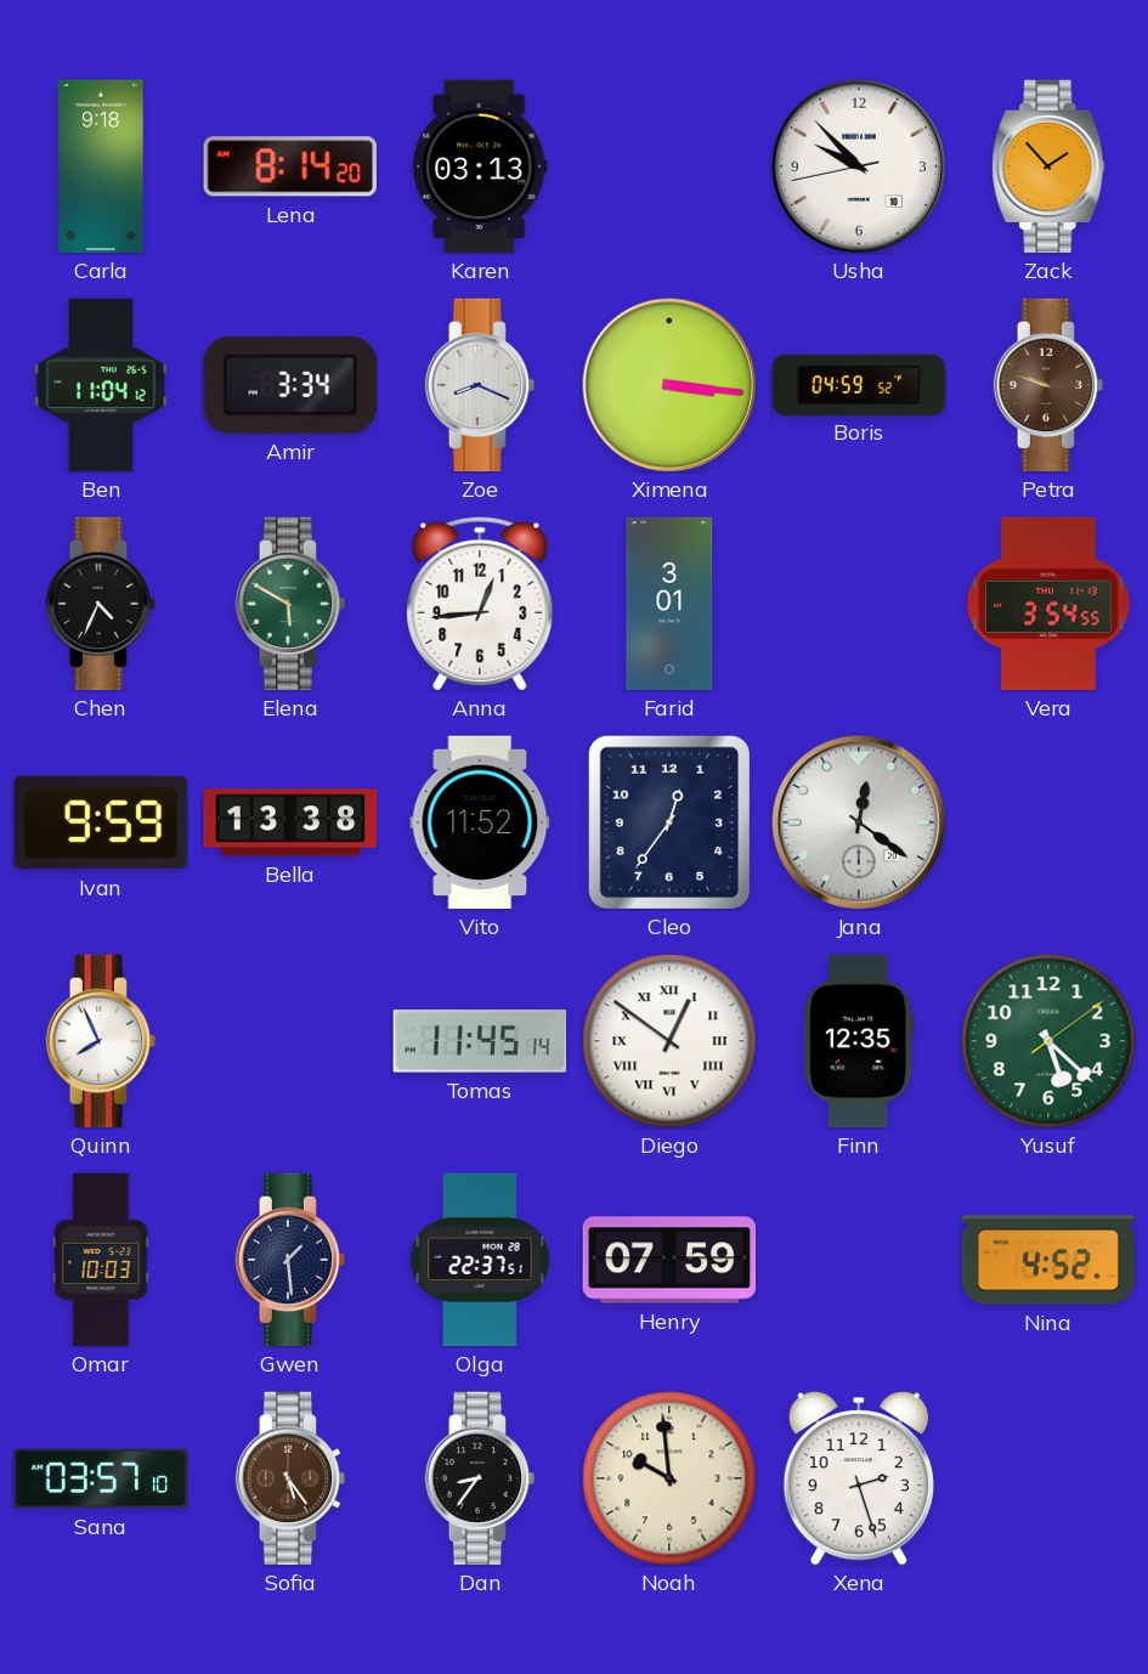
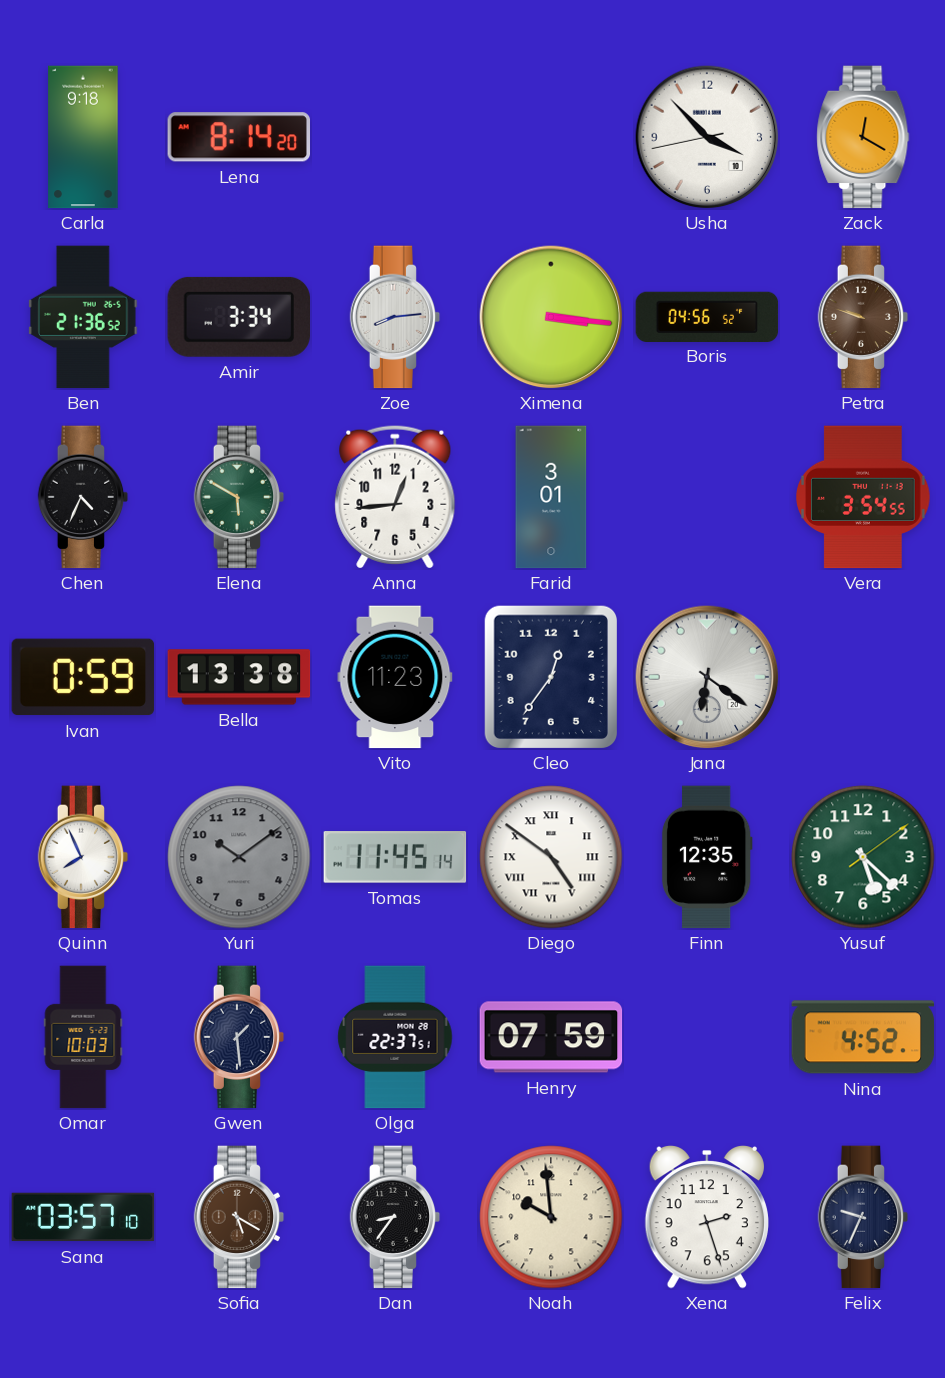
Karen: 03:13 -> none (480, 166)
Usha: 9:52 -> 3:52 (707, 137)
Zack: 1:53 -> 12:20 (863, 137)
Ben: 11:04 -> 21:36 (83, 317)
Zoe: 8:19 -> 8:14 (395, 317)
Boris: 04:59 -> 04:56 (707, 316)
Ivan: 9:59 -> 0:59 (83, 677)
Vito: 11:52 -> 11:23 (395, 677)
Jana: 12:21 -> 6:21 (707, 677)
Yuri: none -> 10:09 (239, 857)
Diego: 12:51 -> 4:51 (551, 857)
Sofia: 5:24 -> 5:20 (239, 1217)
Felix: none -> 9:34 (863, 1217)
